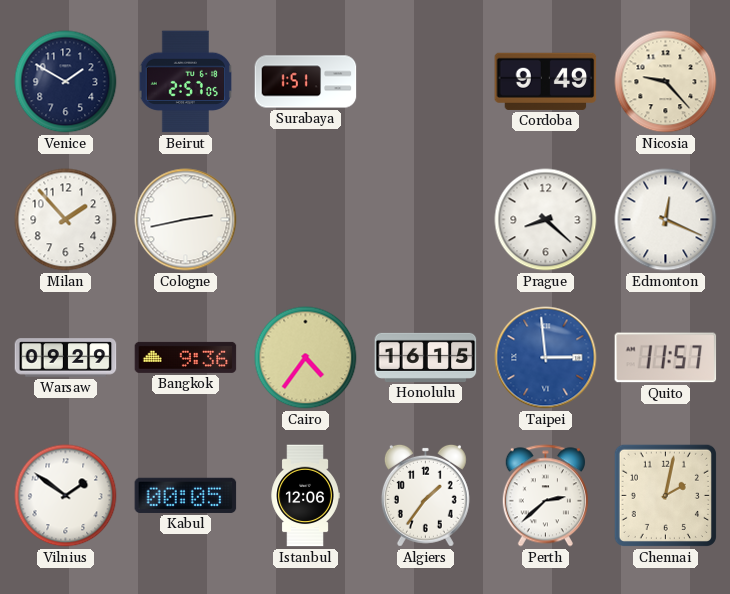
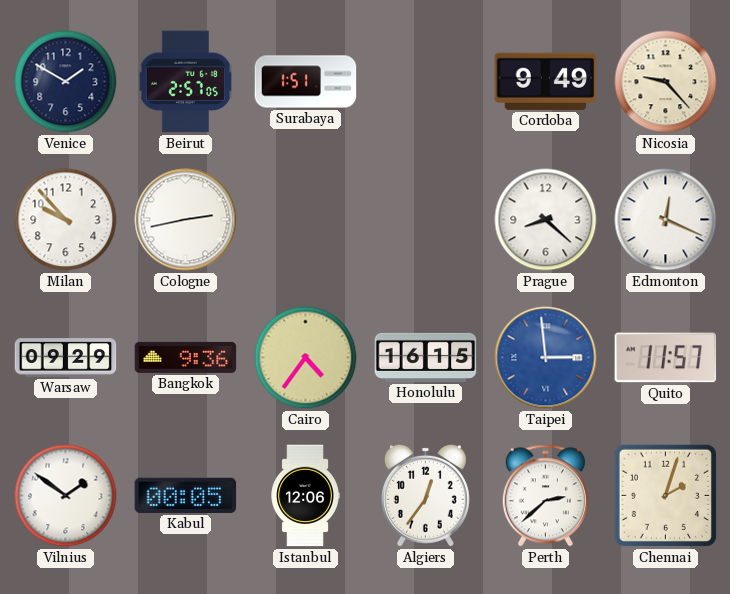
Milan: 1:53 -> 9:53 (66, 220)
Algiers: 1:36 -> 12:36 (425, 495)
Chennai: 2:02 -> 2:03 (665, 495)
